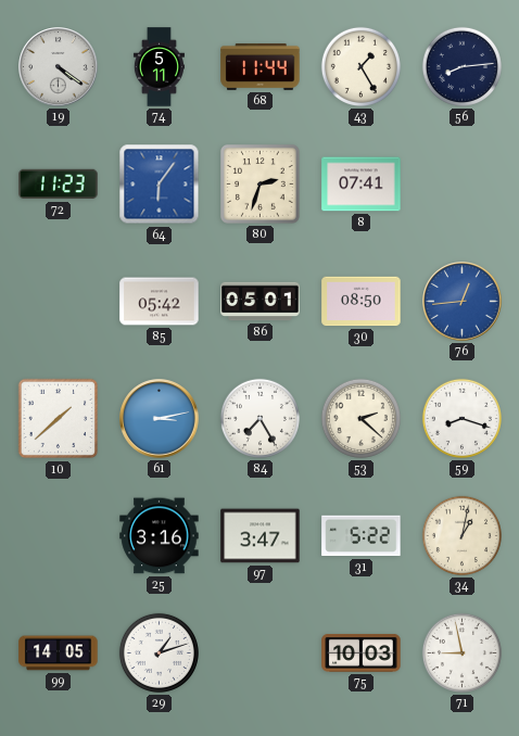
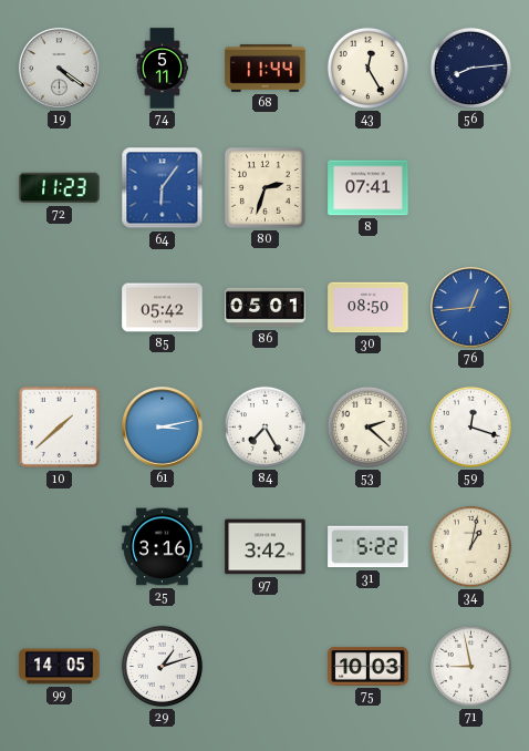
43: 1:25 -> 12:25 (367, 68)
59: 8:18 -> 12:18 (470, 426)
97: 3:47 -> 3:42 (266, 547)
